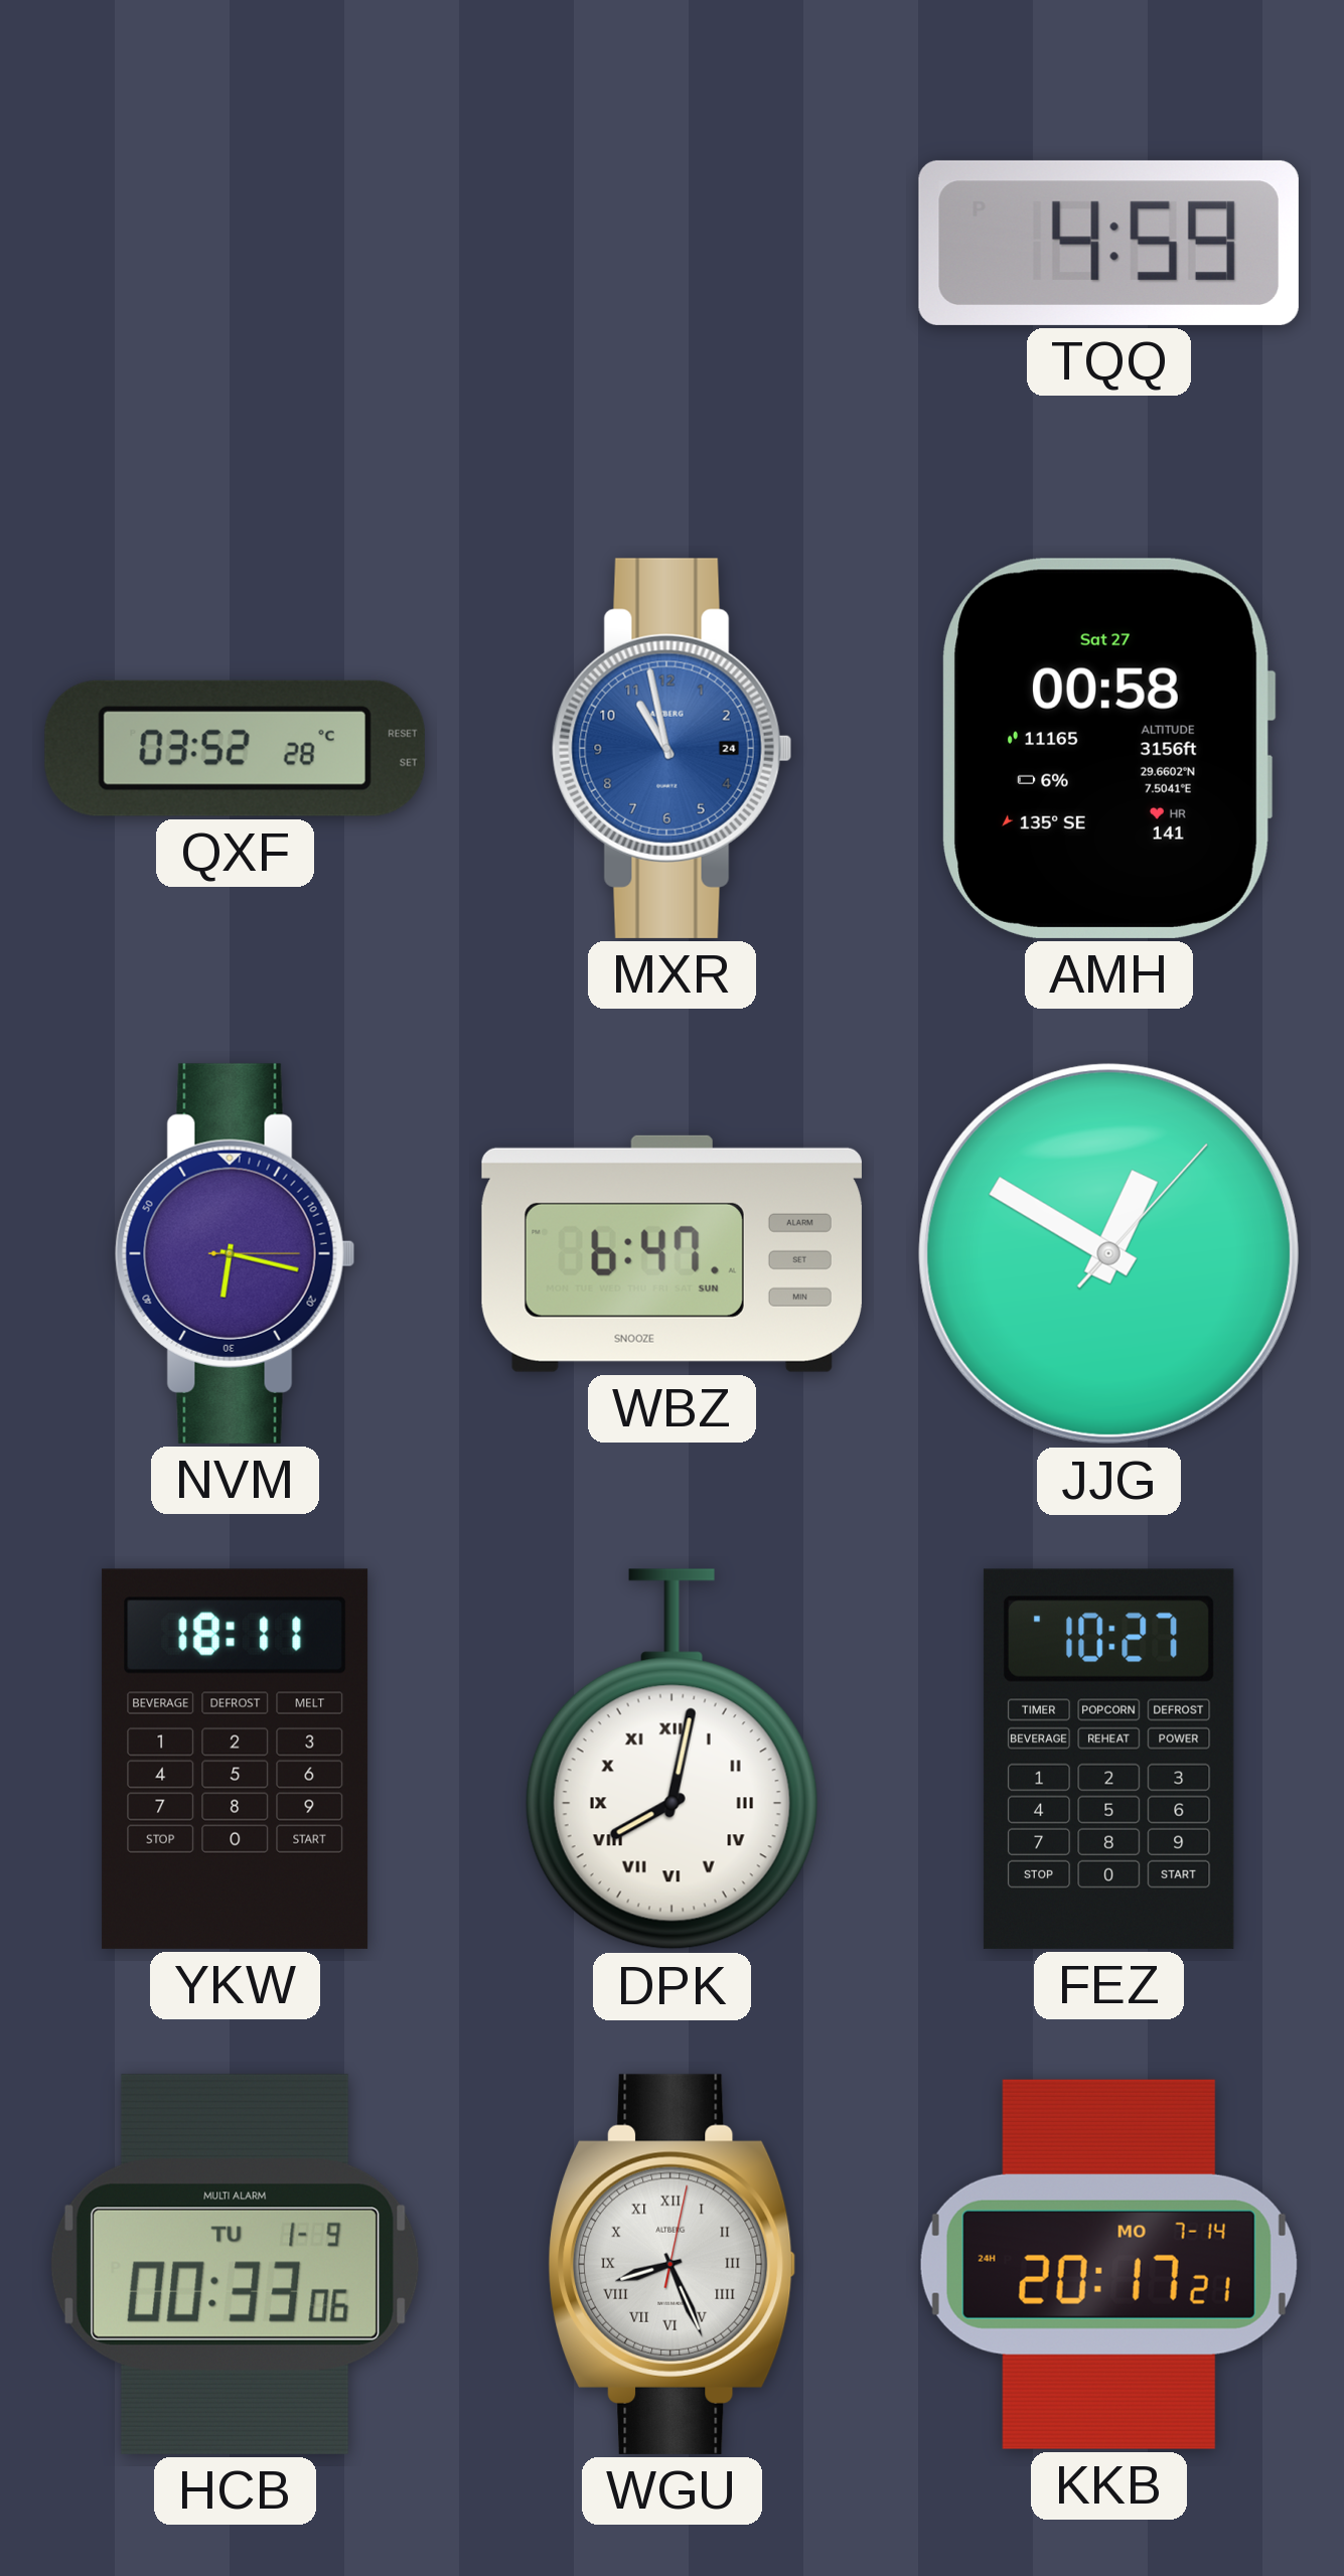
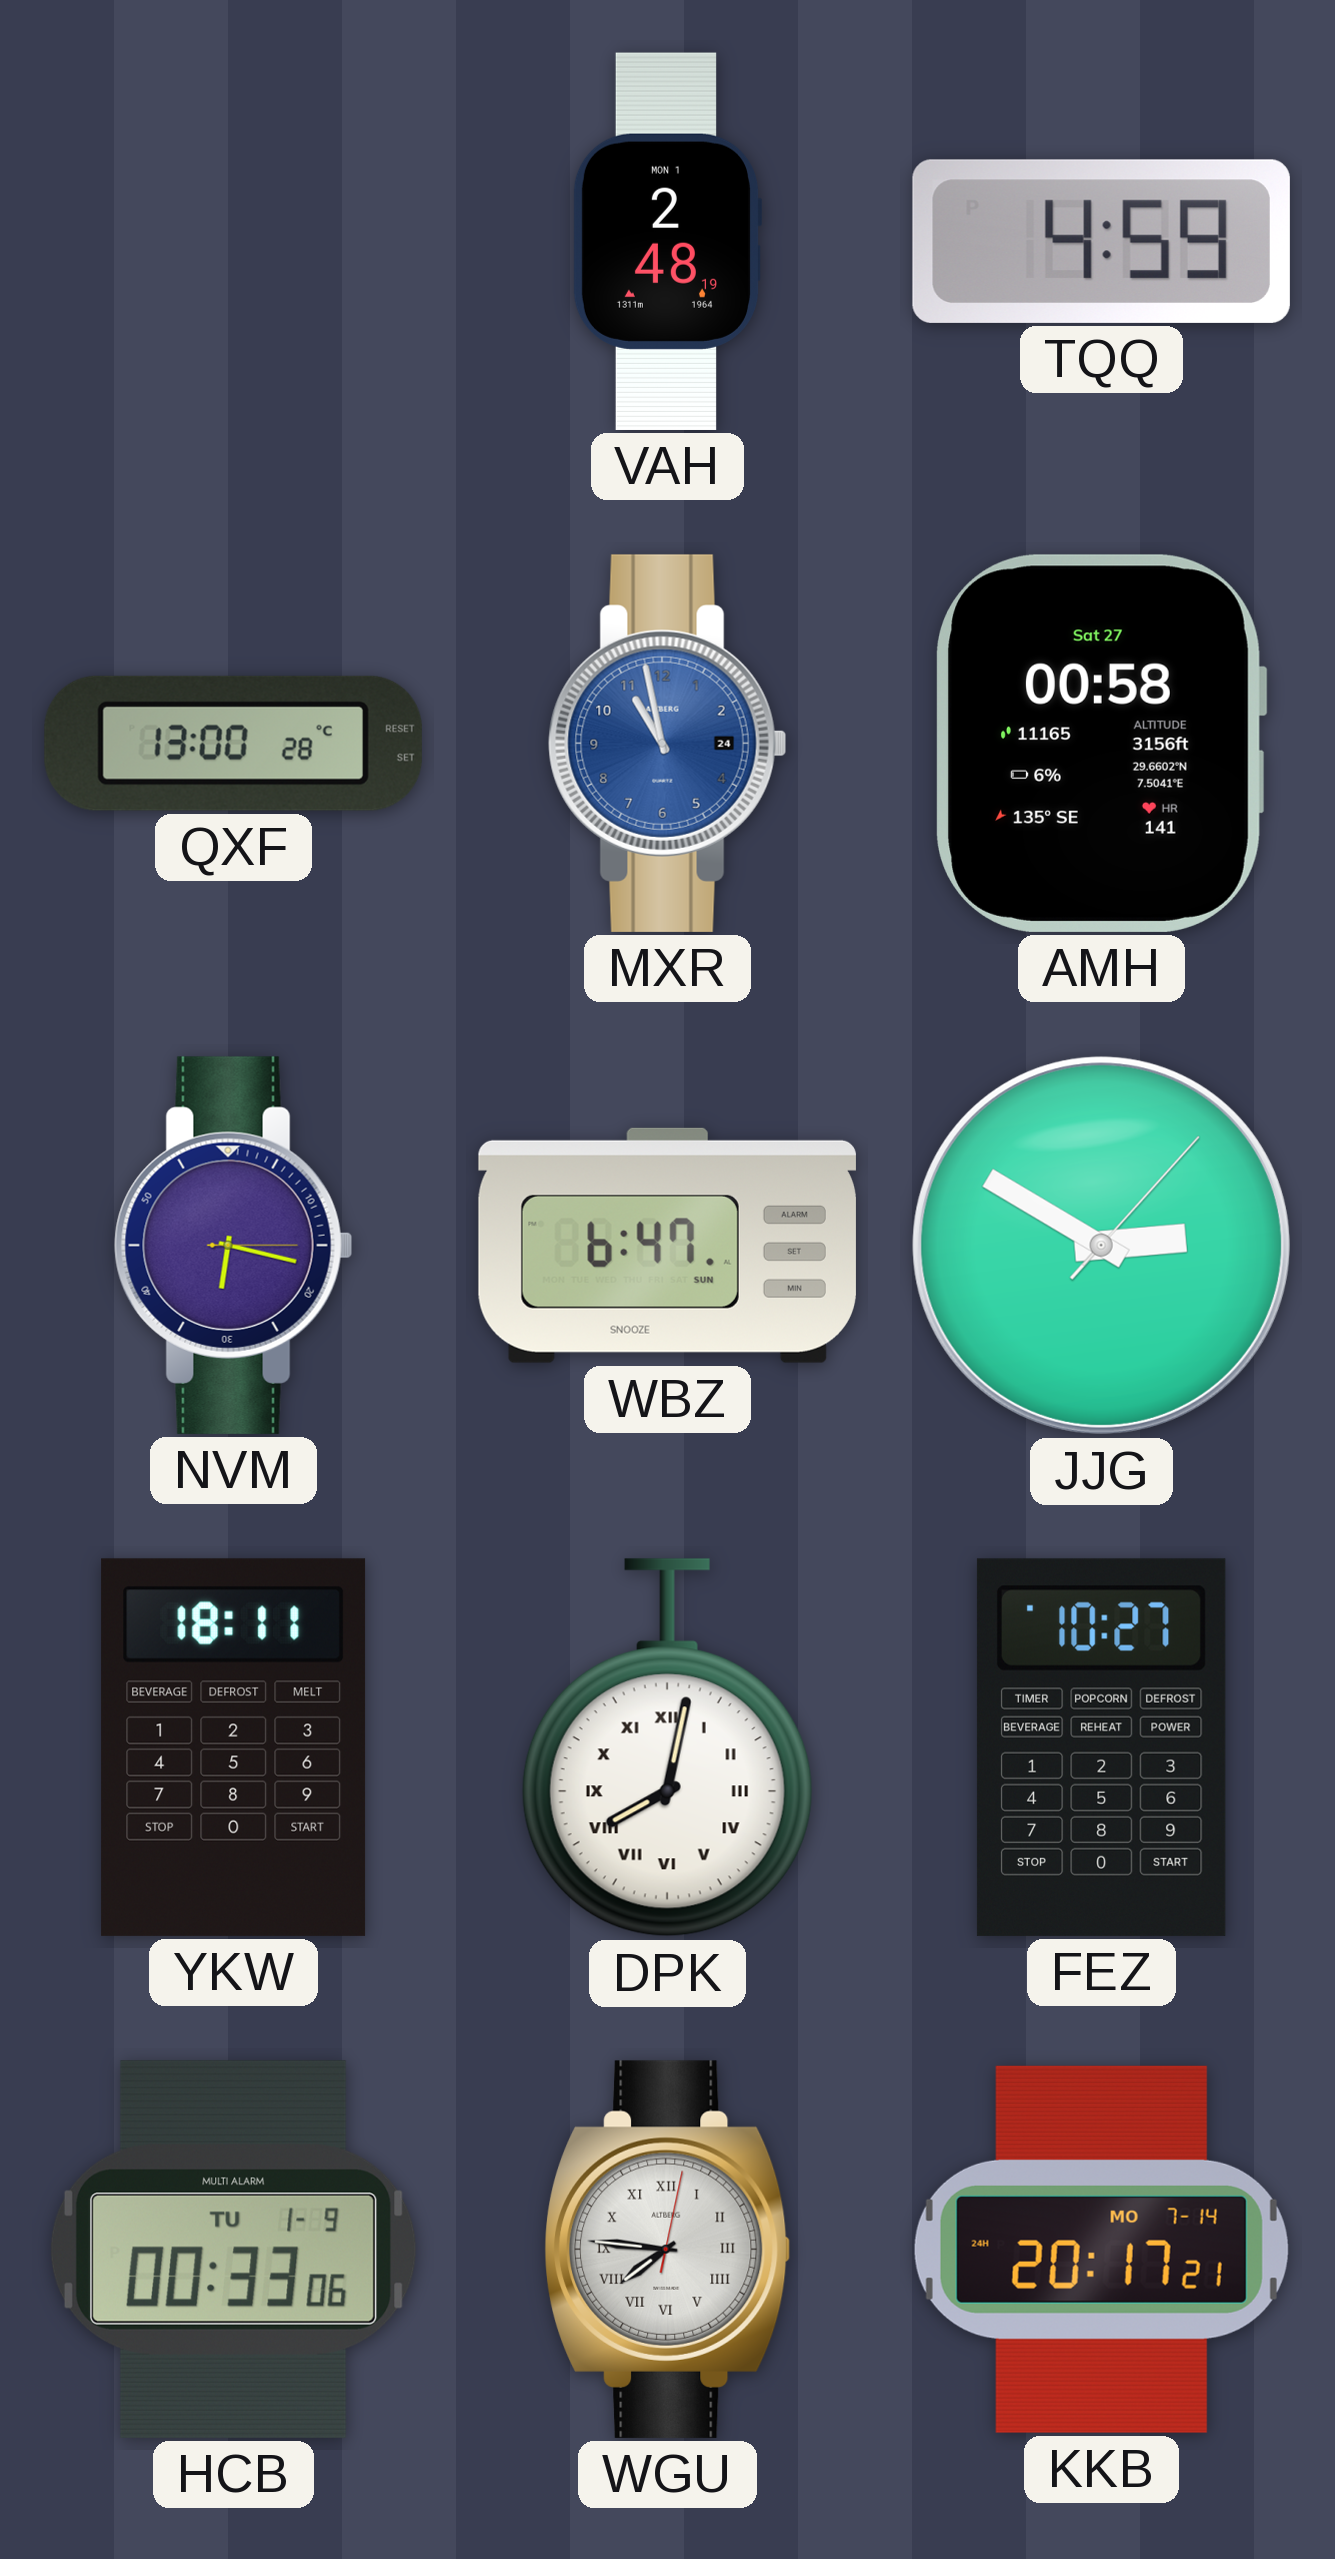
VAH: none -> 2:48 (666, 241)
QXF: 03:52 -> 13:00 (233, 743)
JJG: 12:50 -> 2:50 (1101, 1245)
WGU: 8:26 -> 7:46 (668, 2249)
